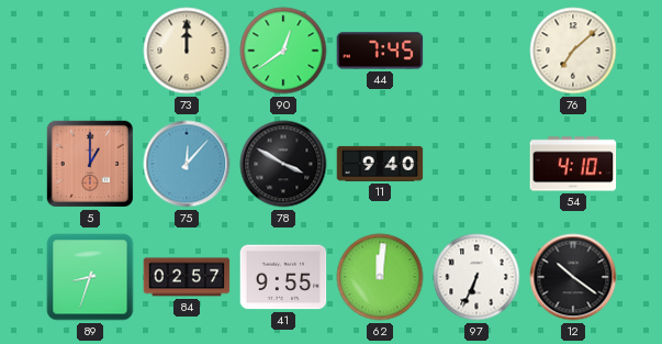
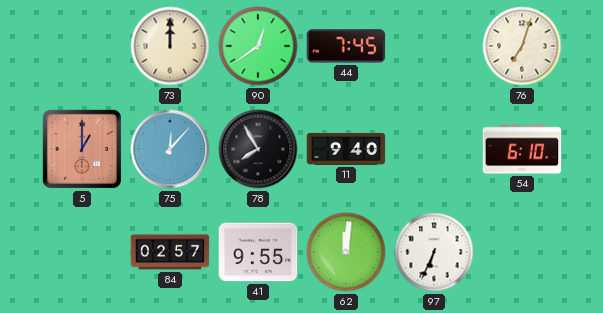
76: 7:08 -> 7:03 (522, 46)
78: 3:50 -> 7:55 (258, 149)
54: 4:10 -> 6:10 (522, 149)
89: 8:33 -> none (90, 277)
12: 10:21 -> none (573, 277)
